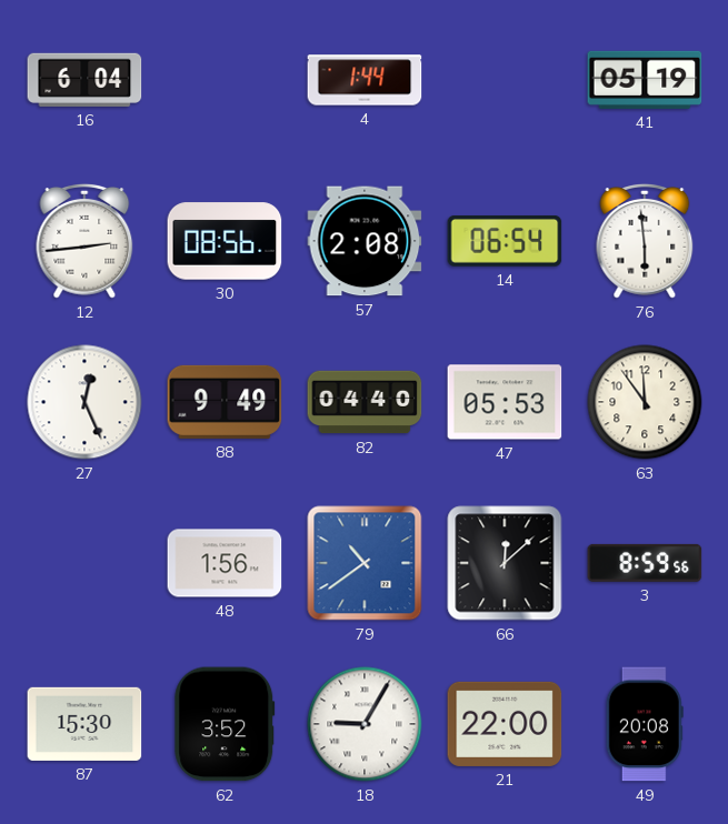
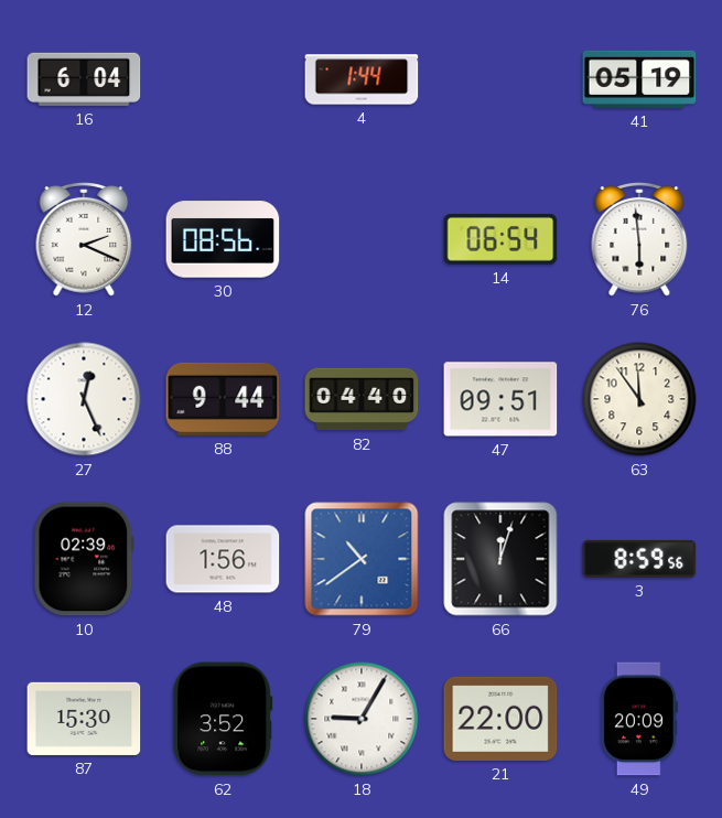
12: 2:44 -> 2:19 (84, 240)
57: 2:08 -> none (365, 241)
88: 9:49 -> 9:44 (223, 399)
47: 05:53 -> 09:51 (500, 399)
10: none -> 02:39 (84, 559)
66: 12:08 -> 12:03 (500, 559)
49: 20:08 -> 20:09 (639, 719)
